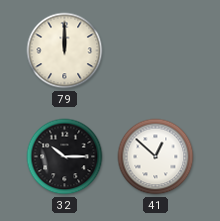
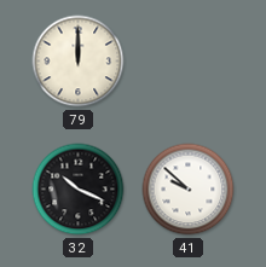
32: 10:15 -> 10:19 (79, 190)
41: 12:52 -> 9:52 (189, 190)
